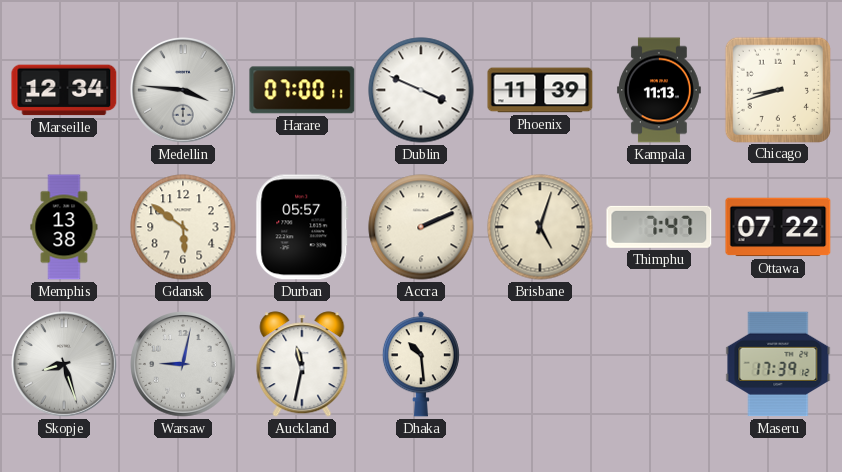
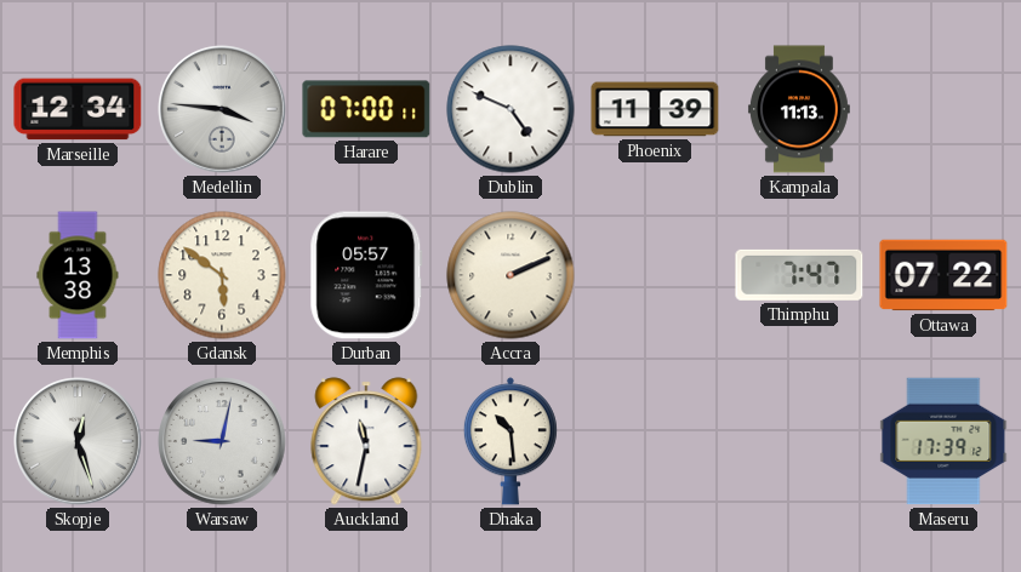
Dublin: 3:49 -> 4:49 (510, 109)
Chicago: 8:42 -> none (777, 89)
Brisbane: 5:03 -> none (540, 227)
Skopje: 8:27 -> 12:27 (78, 441)
